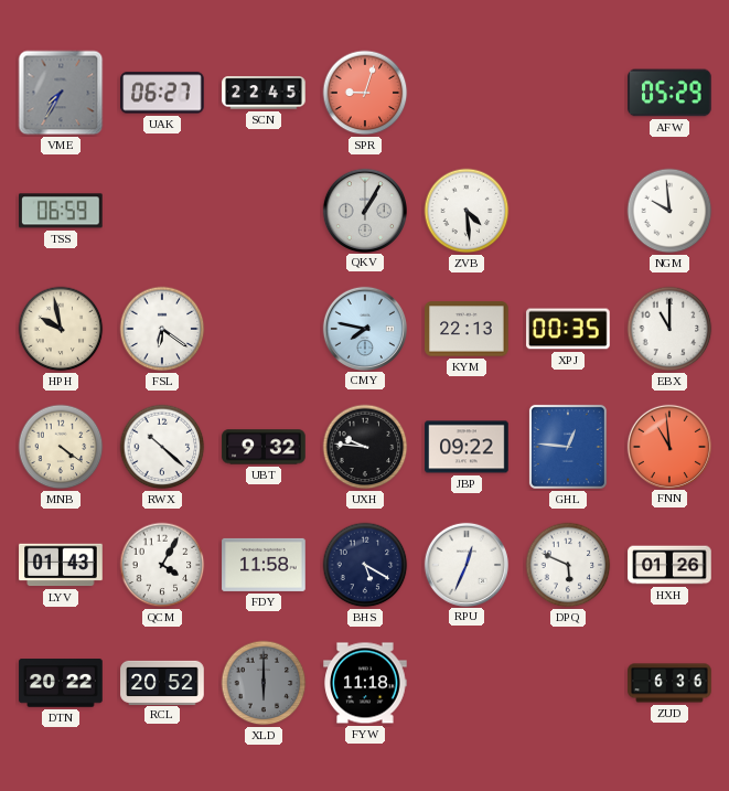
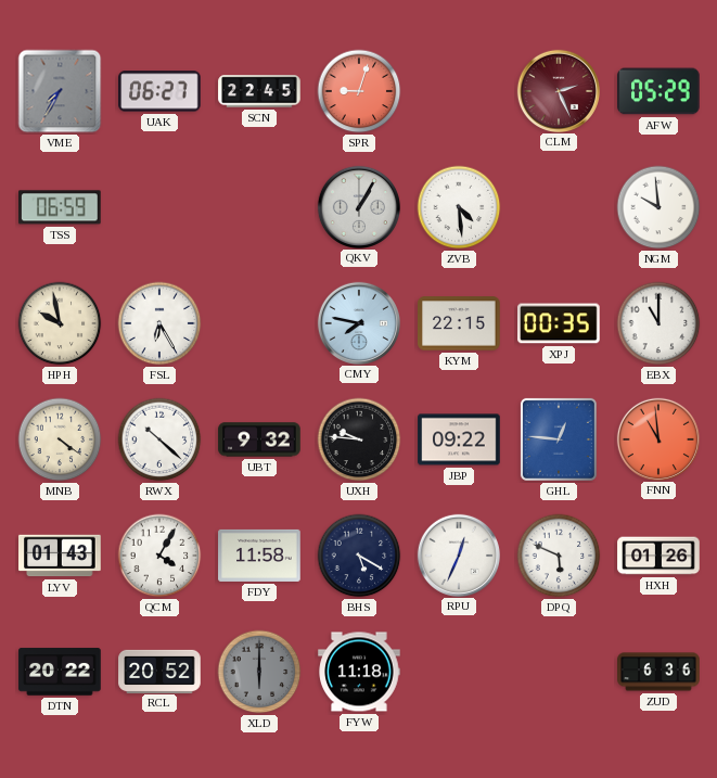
CLM: none -> 2:26 (558, 90)
FSL: 6:21 -> 6:25 (159, 323)
KYM: 22:13 -> 22:15 (459, 323)
